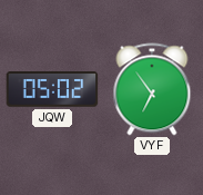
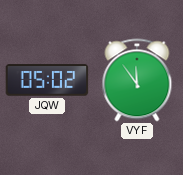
VYF: 6:54 -> 11:54 (137, 80)
